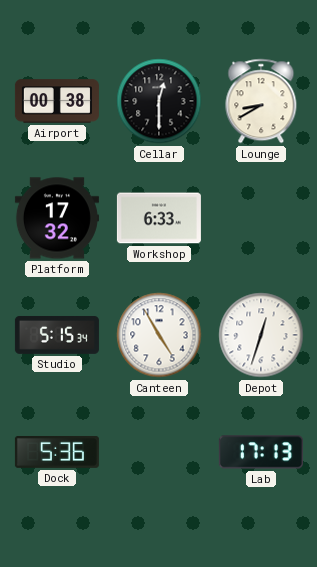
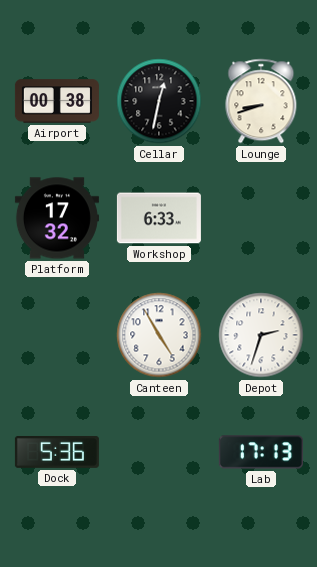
Cellar: 12:30 -> 12:32 (159, 101)
Lounge: 8:40 -> 8:42 (261, 101)
Studio: 5:15 -> none (57, 335)
Depot: 12:33 -> 2:33 (261, 335)
